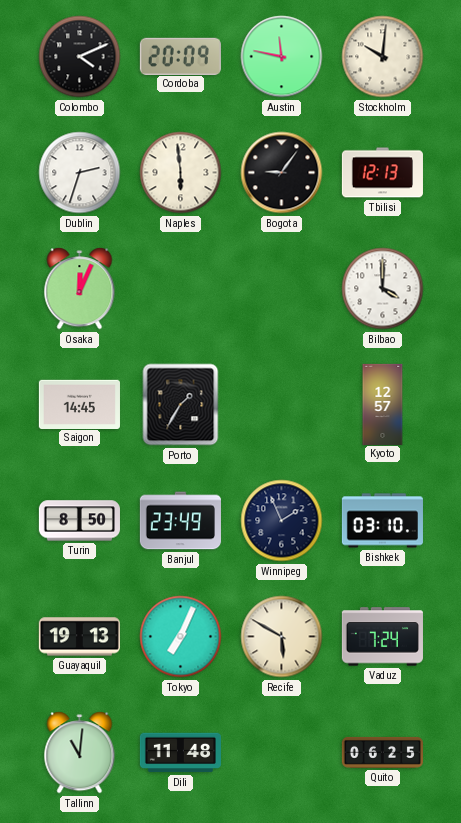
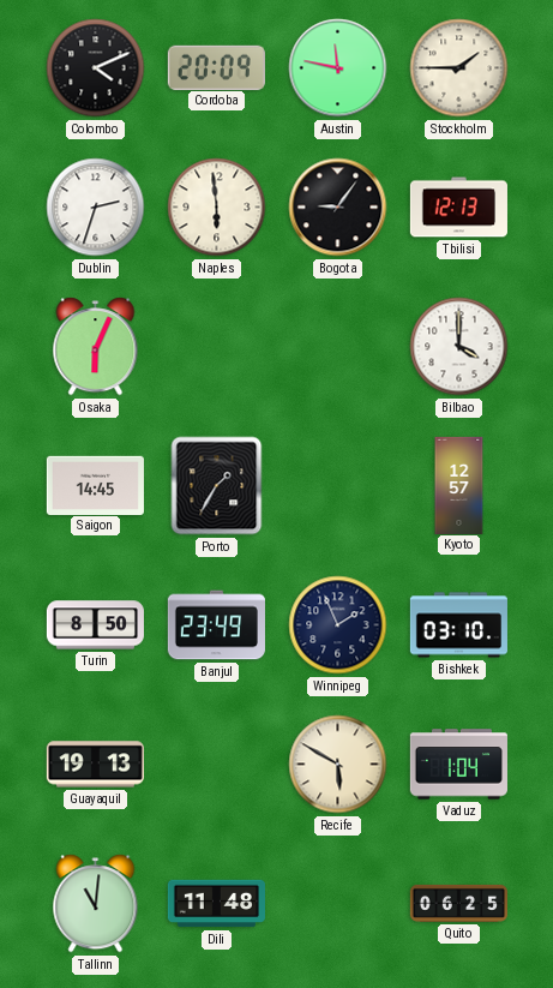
Stockholm: 10:01 -> 1:45 (459, 68)
Osaka: 12:04 -> 6:04 (96, 347)
Tokyo: 7:04 -> none (181, 637)
Vaduz: 7:24 -> 1:04 (458, 765)
